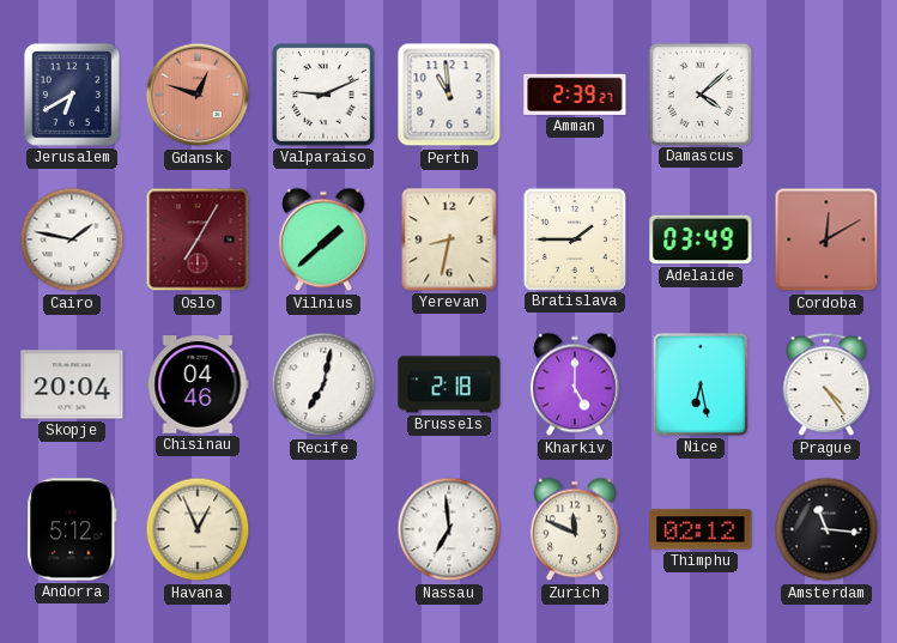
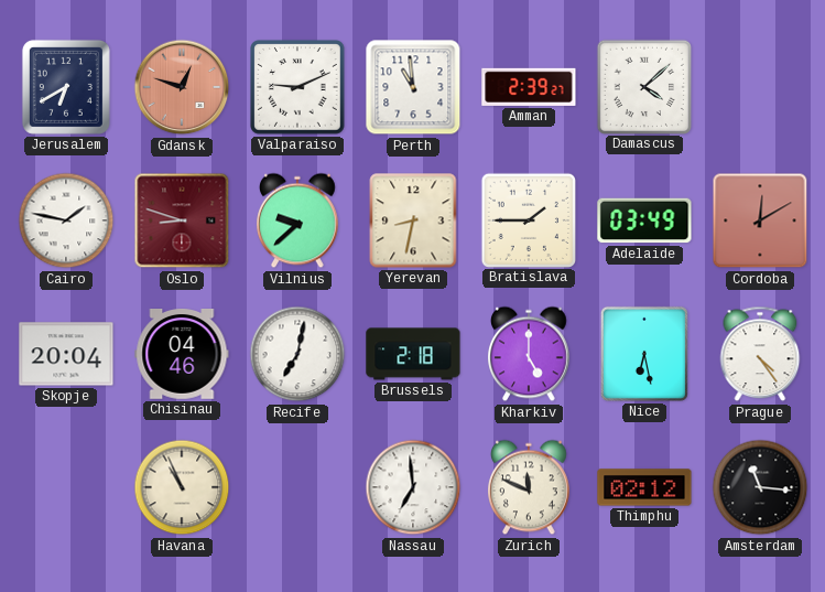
Oslo: 7:05 -> 8:48 (182, 220)
Vilnius: 1:38 -> 9:38 (298, 220)
Andorra: 5:12 -> none (72, 529)
Havana: 12:56 -> 10:56 (182, 487)
